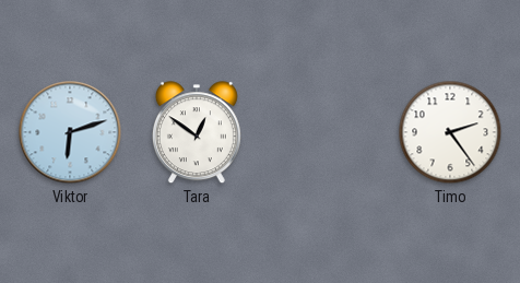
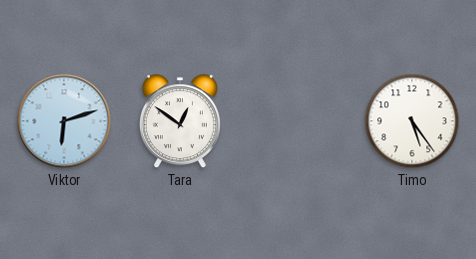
Timo: 2:24 -> 5:24 (412, 121)
